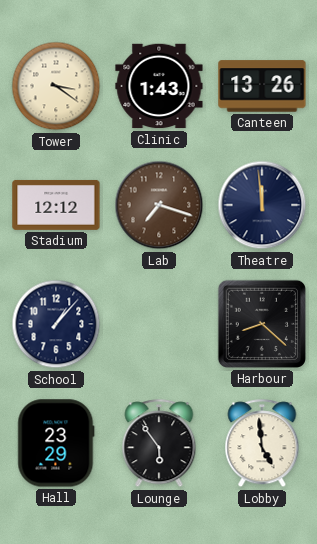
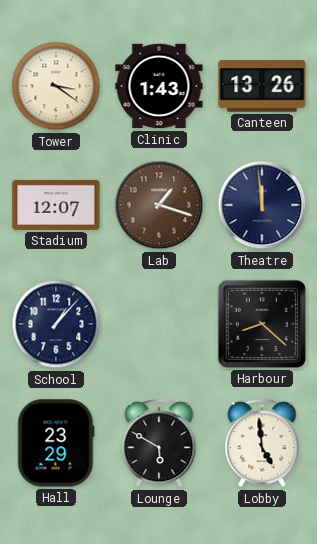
Stadium: 12:12 -> 12:07 (56, 205)
Lab: 7:18 -> 1:18 (159, 205)
Lounge: 5:54 -> 5:50 (159, 444)
